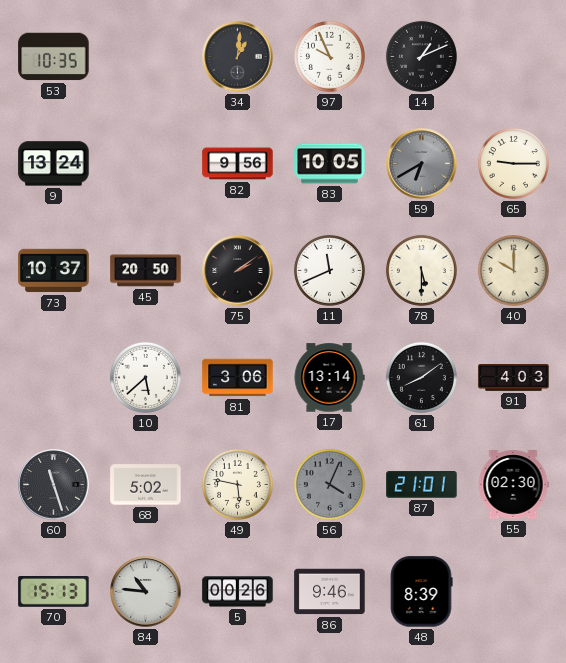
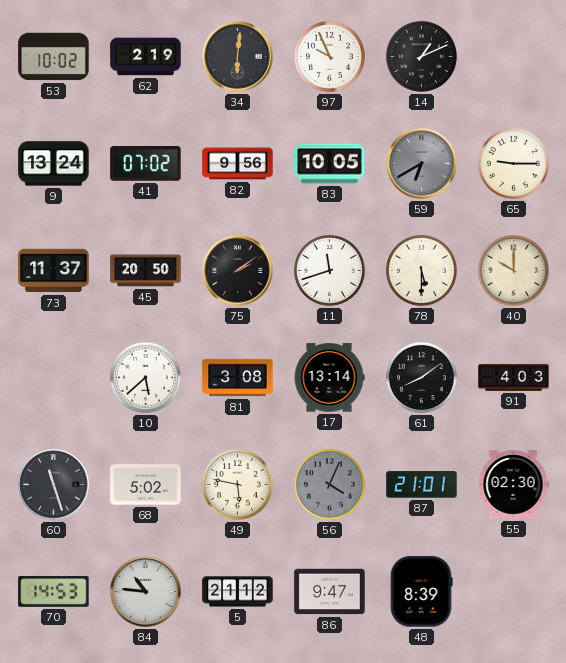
53: 10:35 -> 10:02 (54, 57)
62: none -> 2:19 (146, 57)
34: 1:01 -> 6:01 (238, 57)
41: none -> 07:02 (146, 164)
73: 10:37 -> 11:37 (54, 271)
11: 11:41 -> 11:42 (329, 270)
81: 3:06 -> 3:08 (238, 378)
70: 15:13 -> 14:53 (54, 592)
5: 00:26 -> 21:12 (238, 592)
86: 9:46 -> 9:47 (330, 592)
